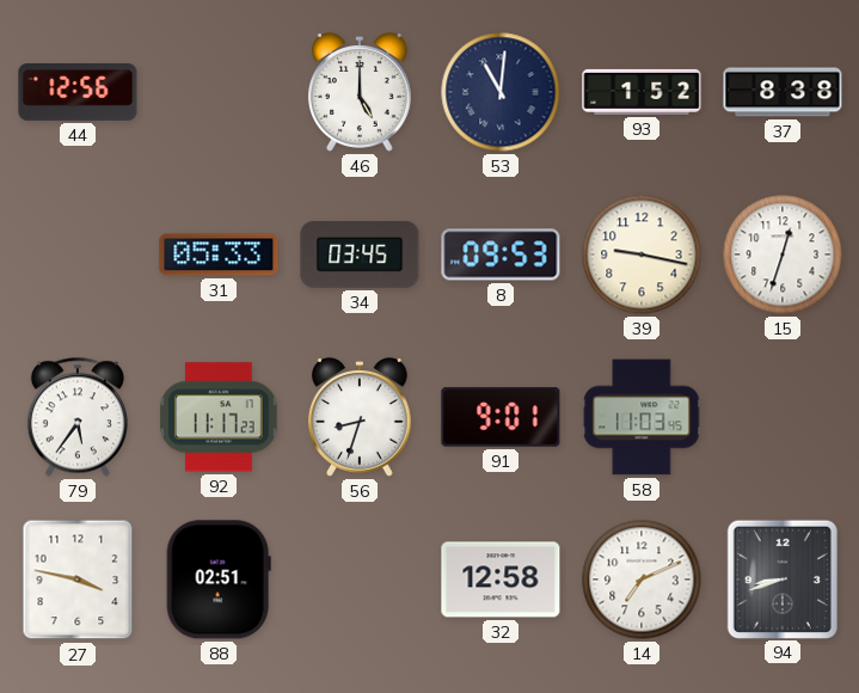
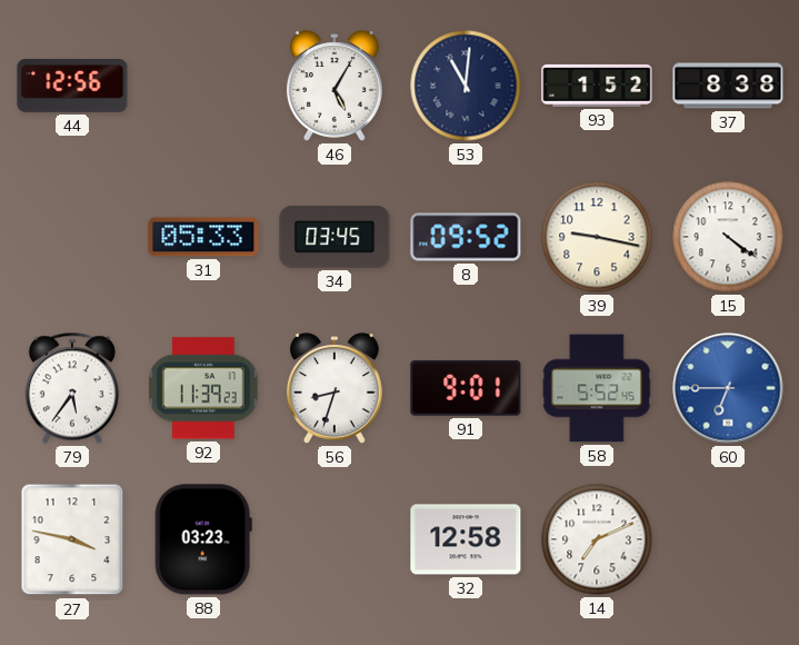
46: 5:00 -> 5:05 (334, 86)
8: 09:53 -> 09:52 (466, 237)
15: 12:33 -> 4:21 (728, 237)
92: 11:17 -> 11:39 (203, 388)
58: 11:03 -> 5:52 (597, 388)
60: none -> 6:45 (728, 388)
88: 02:51 -> 03:23 (203, 539)
94: 8:42 -> none (781, 578)
